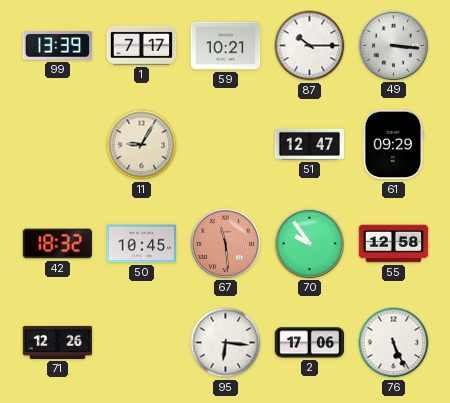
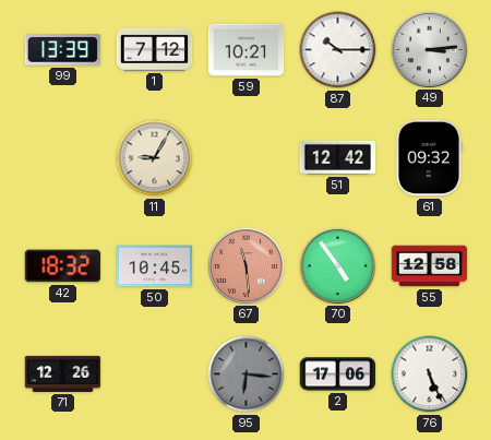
1: 7:17 -> 7:12 (155, 49)
49: 3:16 -> 3:14 (429, 49)
51: 12:47 -> 12:42 (338, 157)
61: 09:29 -> 09:32 (429, 158)
70: 9:54 -> 4:54 (337, 265)
95 dial: white -> grey (247, 374)
